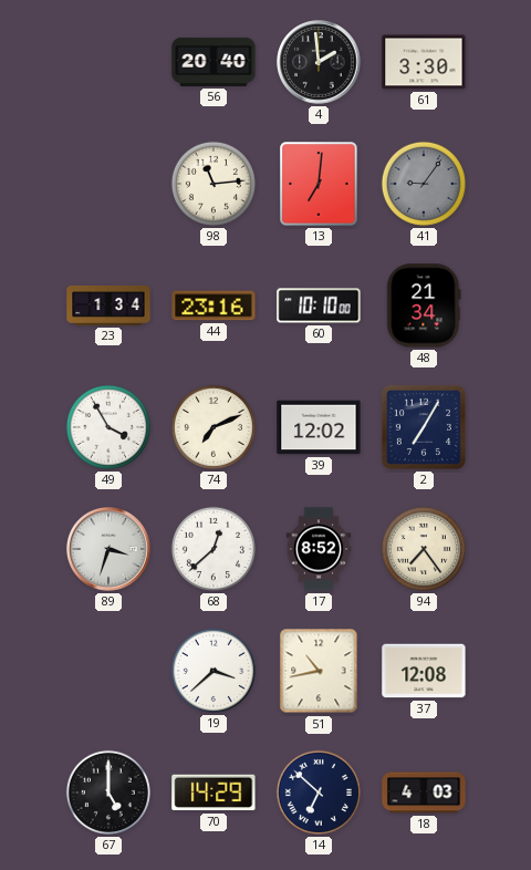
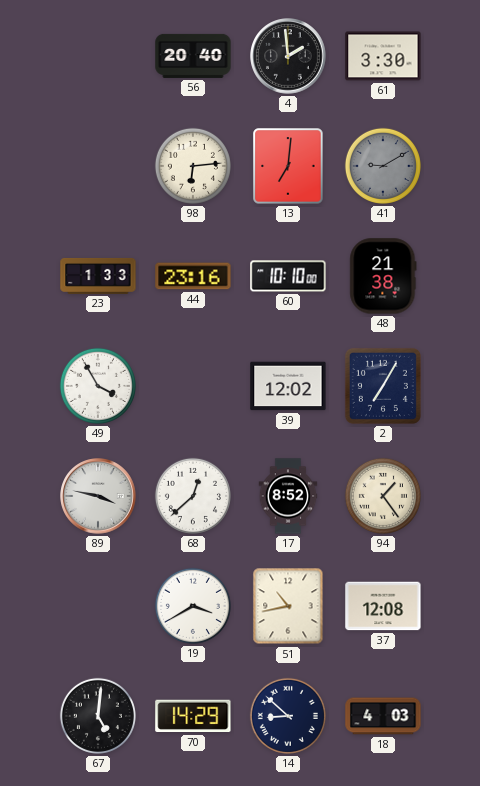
98: 11:14 -> 6:14 (193, 166)
41: 9:06 -> 9:10 (383, 166)
23: 1:34 -> 1:33 (98, 276)
48: 21:34 -> 21:38 (383, 276)
74: 7:11 -> none (214, 427)
89: 3:33 -> 3:47 (98, 496)
94: 7:24 -> 1:24 (383, 496)
19: 3:38 -> 3:40 (193, 606)
67: 5:00 -> 5:01 (98, 716)
14: 6:52 -> 8:52 (288, 716)
